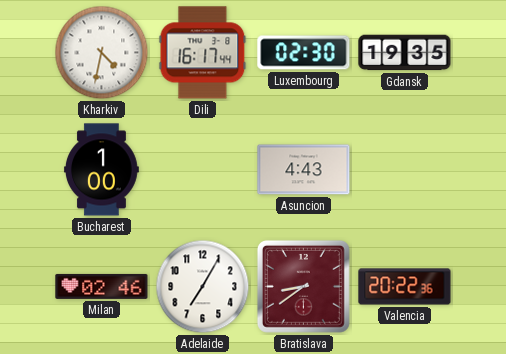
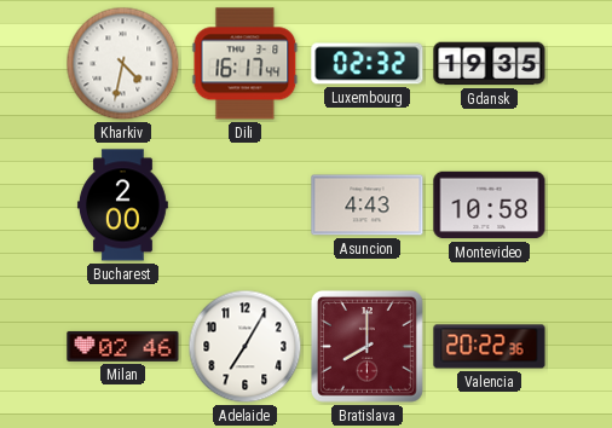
Luxembourg: 02:30 -> 02:32 (368, 64)
Bucharest: 1:00 -> 2:00 (123, 206)
Montevideo: none -> 10:58 (490, 206)
Bratislava: 8:39 -> 8:00 (366, 346)
